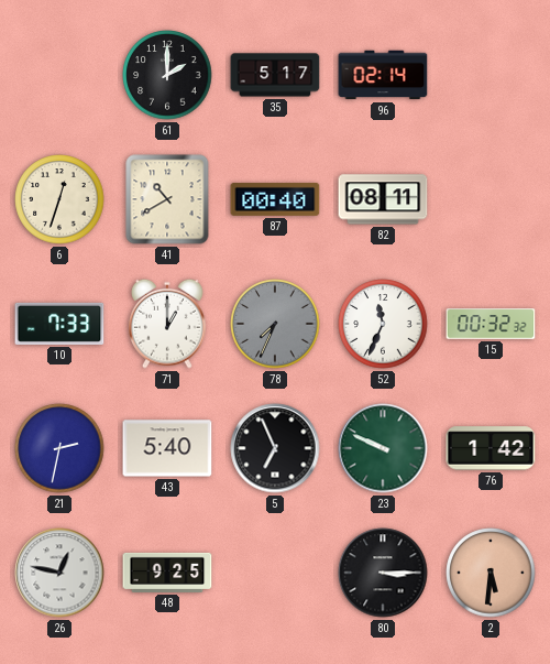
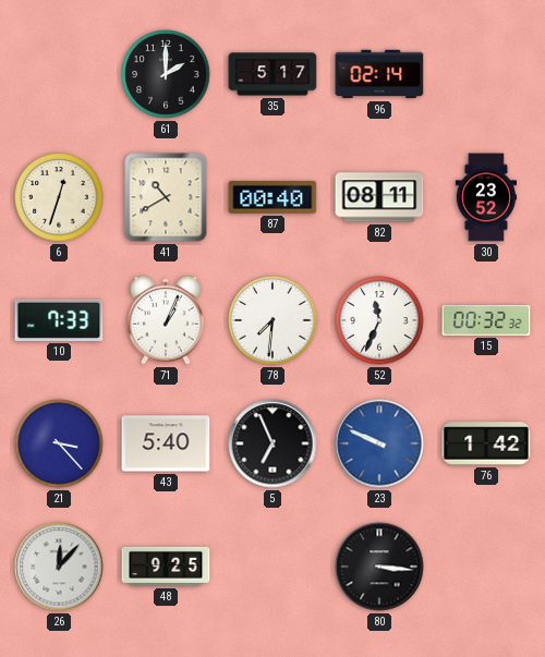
30: none -> 23:52 (485, 197)
71: 1:00 -> 1:04 (166, 320)
78: 7:34 -> 7:31 (272, 320)
78 dial: grey -> white (272, 320)
21: 2:32 -> 3:23 (59, 443)
23 dial: green -> blue (379, 443)
26: 12:47 -> 12:07 (59, 567)
80: 3:15 -> 3:16 (379, 567)
2: 5:31 -> none (491, 573)
